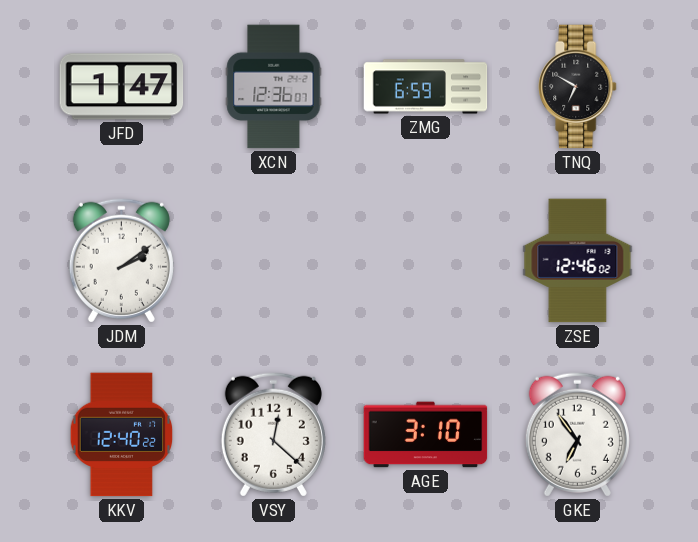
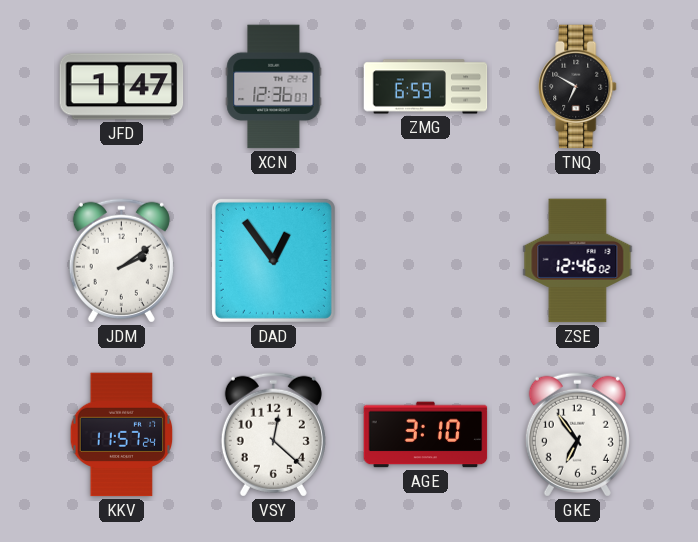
DAD: none -> 12:54 (273, 260)
KKV: 12:40 -> 11:57 (122, 435)
